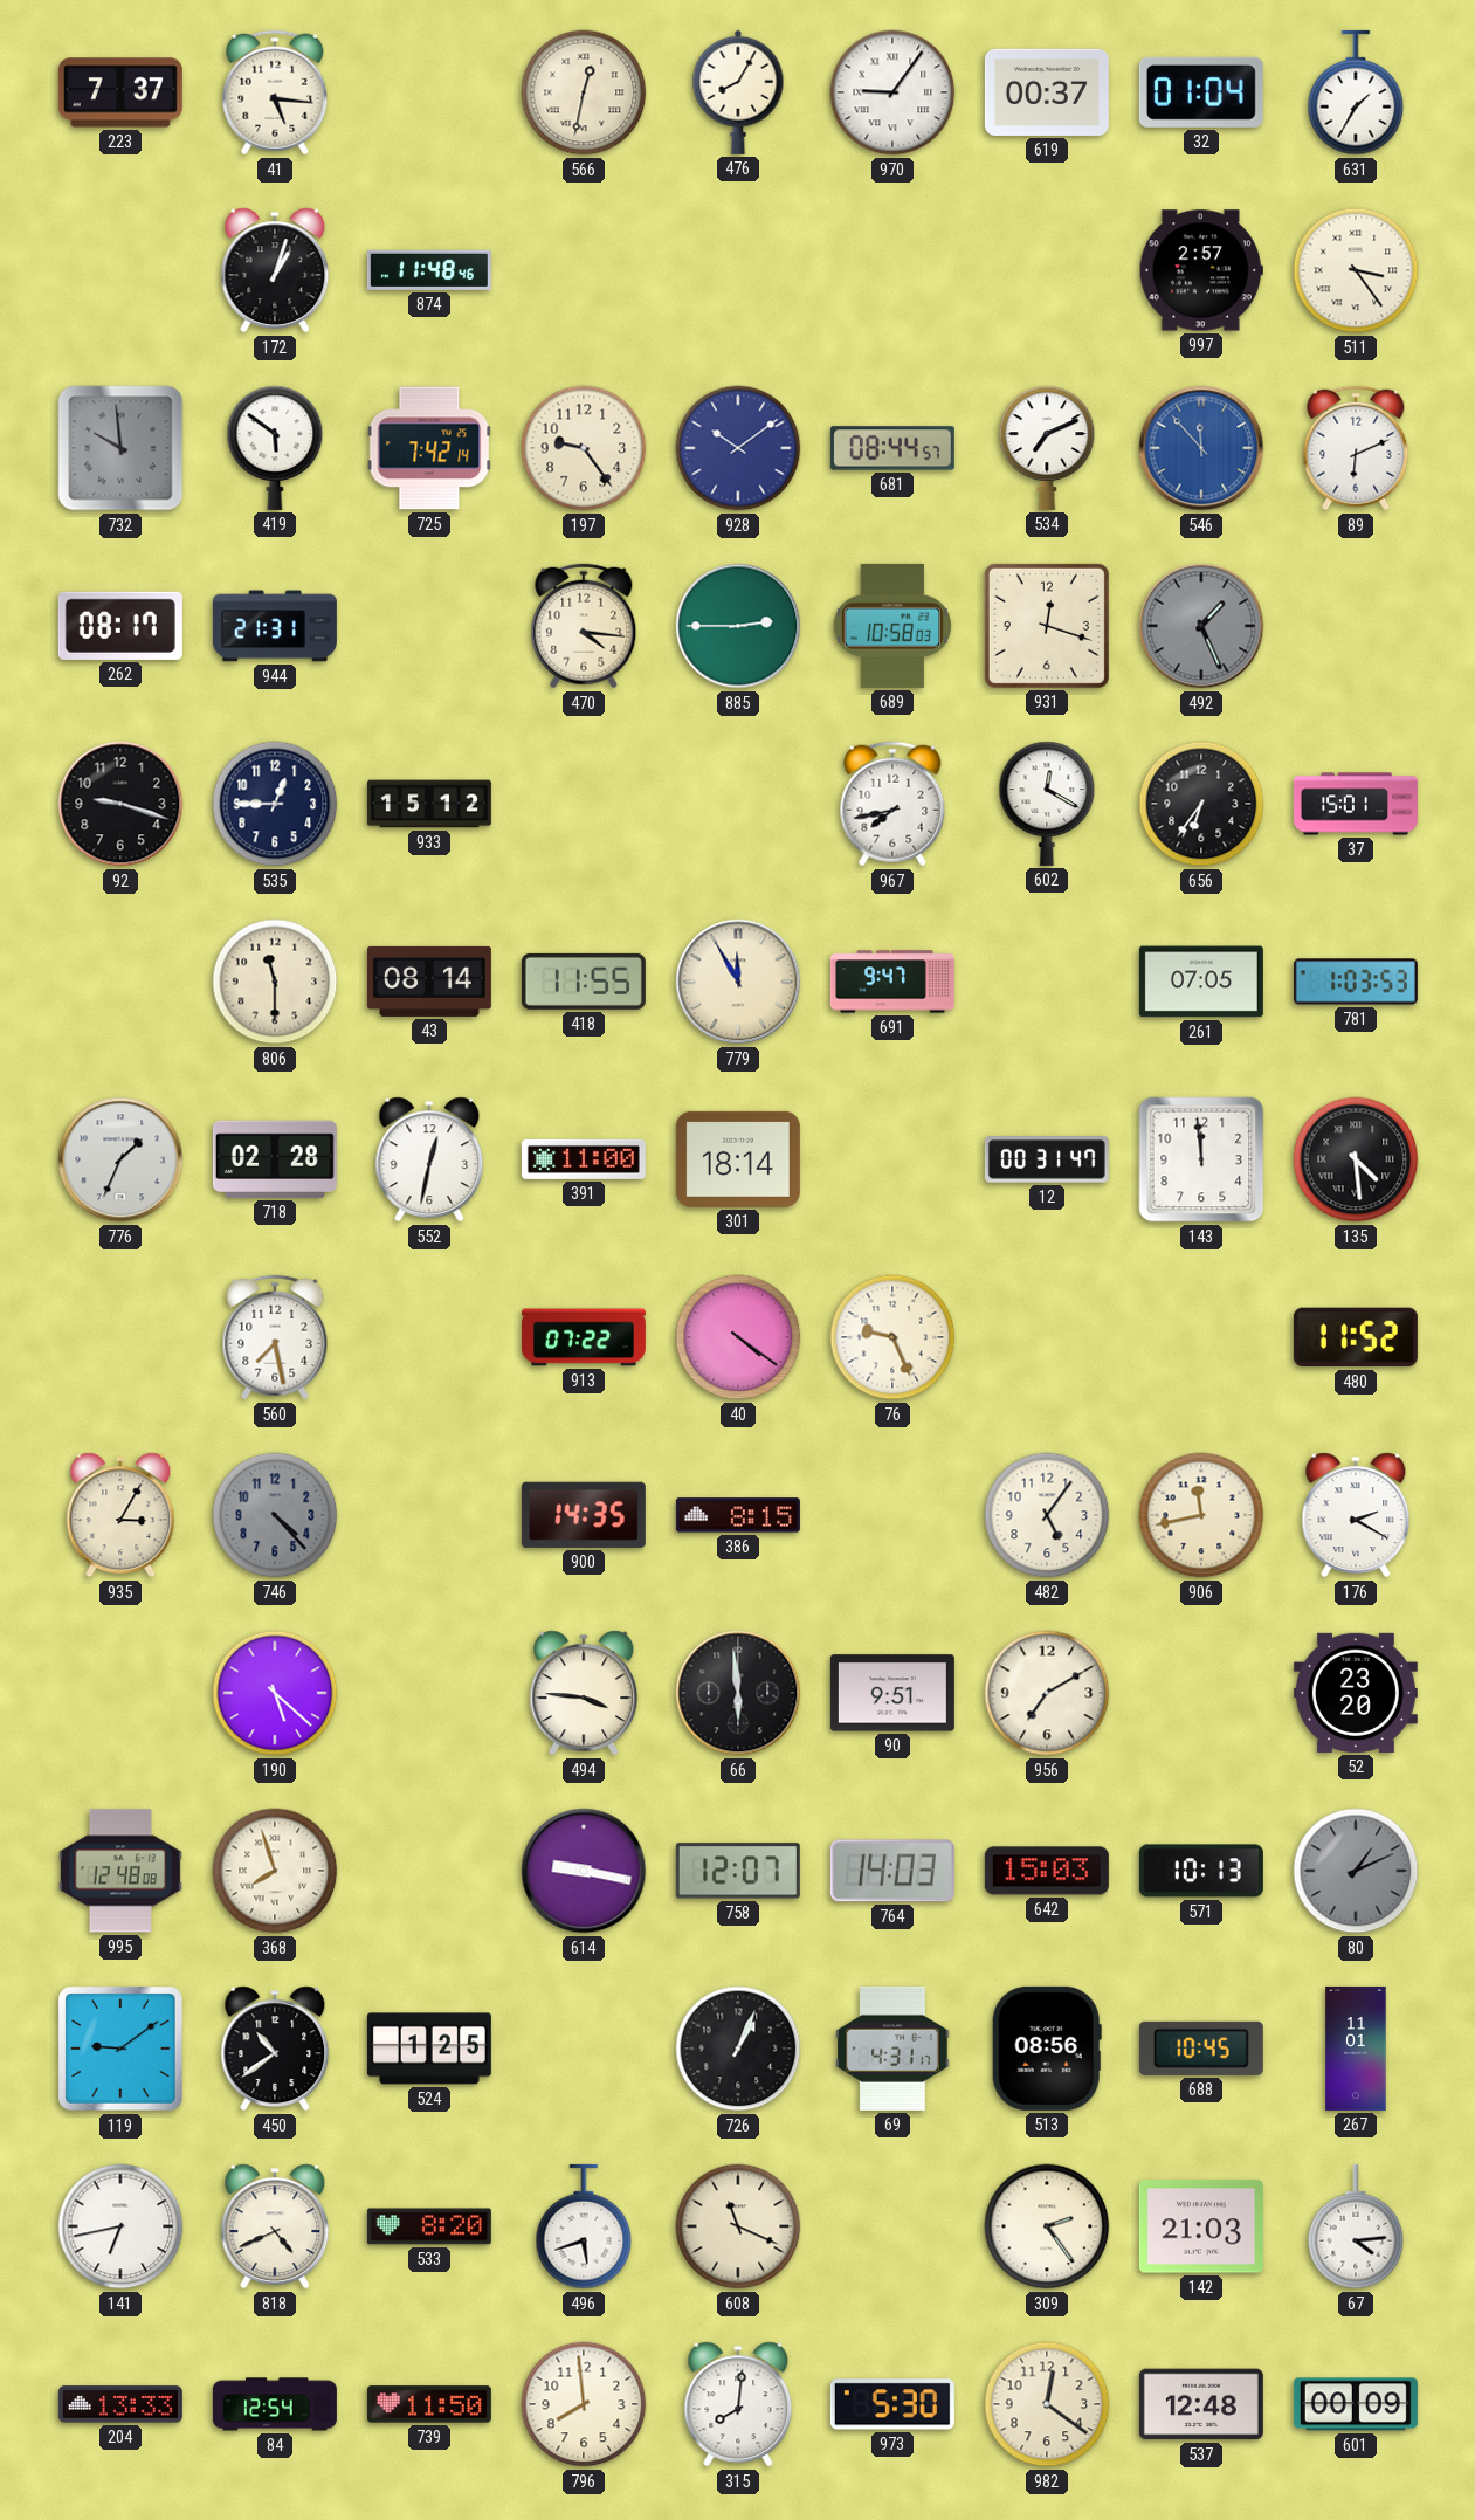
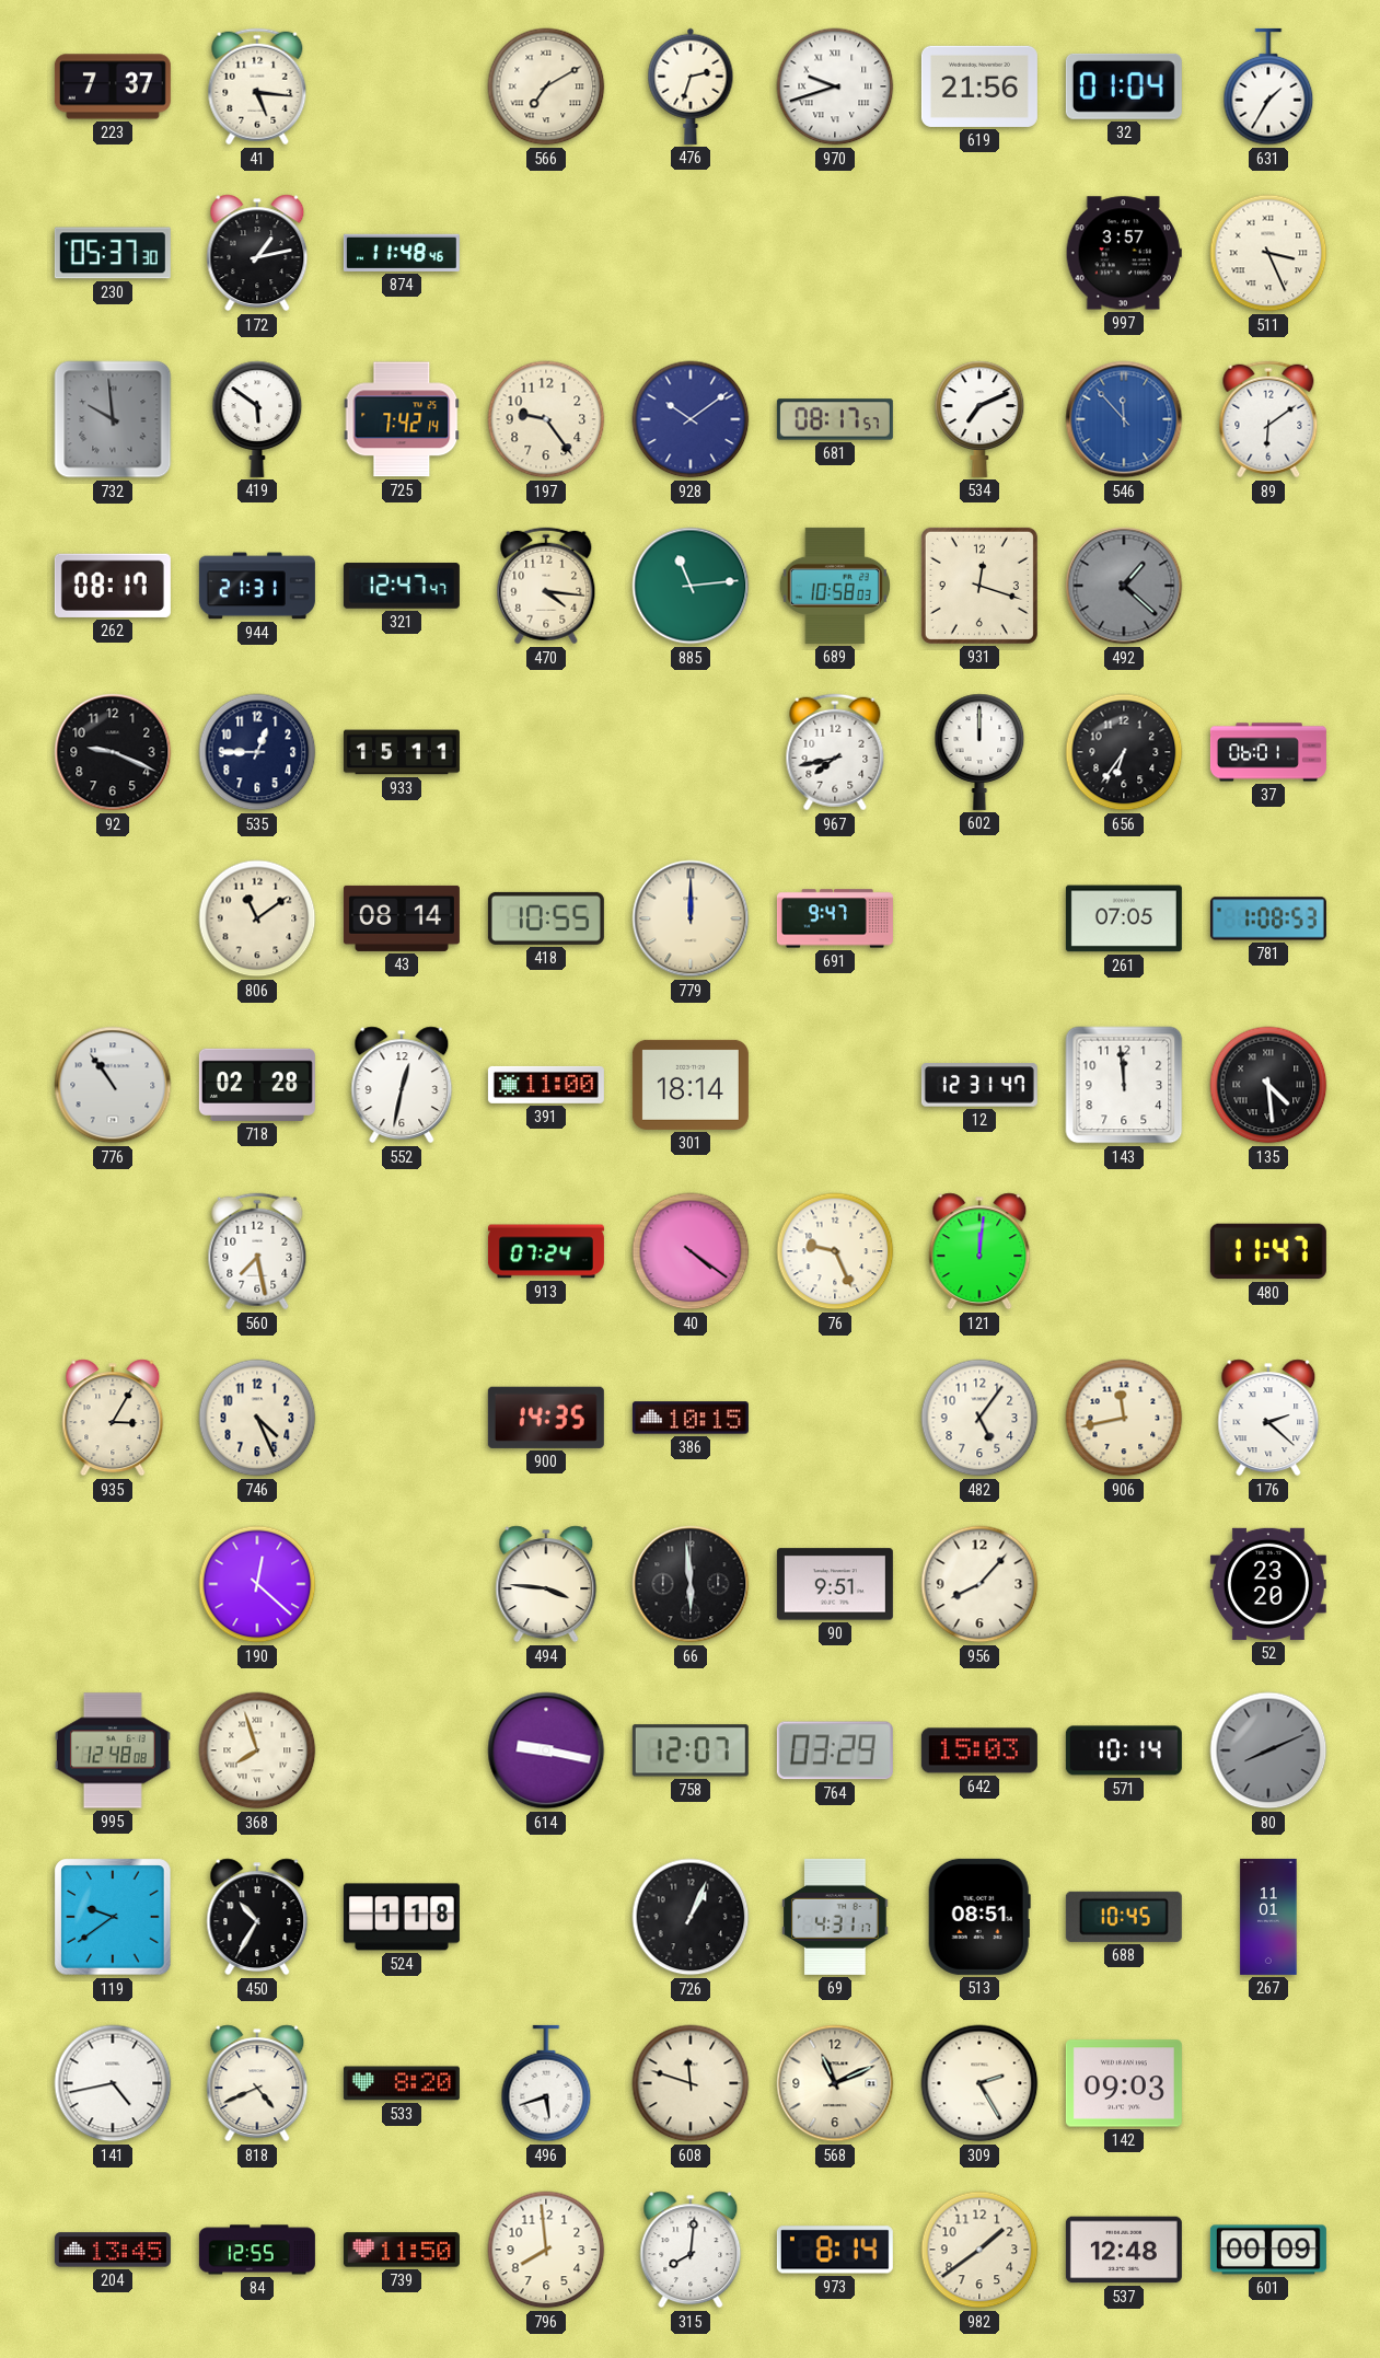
566: 12:32 -> 7:10 (546, 86)
476: 8:05 -> 2:33 (691, 86)
970: 9:06 -> 9:42 (835, 86)
619: 00:37 -> 21:56 (979, 86)
230: none -> 05:37 (113, 253)
172: 1:03 -> 1:13 (257, 253)
997: 2:57 -> 3:57 (1124, 253)
511: 3:24 -> 3:26 (1268, 253)
681: 08:44 -> 08:17 (835, 419)
89: 6:11 -> 6:09 (1268, 419)
321: none -> 12:47 (402, 586)
885: 2:45 -> 11:14 (691, 586)
492: 1:26 -> 1:22 (1124, 586)
92: 9:18 -> 9:19 (113, 752)
933: 15:12 -> 15:11 (402, 752)
602: 12:20 -> 12:00 (979, 752)
37: 15:01 -> 06:01 (1268, 752)
806: 11:30 -> 11:09 (257, 918)
418: 11:55 -> 10:55 (546, 918)
779: 11:55 -> 12:00 (691, 918)
781: 1:03 -> 1:08 (1268, 918)
776: 1:34 -> 10:54 (113, 1085)
12: 00:31 -> 12:31 (979, 1085)
913: 07:22 -> 07:24 (546, 1251)
121: none -> 12:01 (979, 1251)
480: 11:52 -> 11:47 (1268, 1251)
746: 4:23 -> 4:26 (257, 1418)
746 dial: grey -> cream (257, 1418)
386: 8:15 -> 10:15 (691, 1418)
176: 2:20 -> 2:22 (1268, 1418)
190: 5:22 -> 12:22 (257, 1584)
956: 7:10 -> 8:07 (979, 1584)
764: 14:03 -> 03:29 (835, 1750)
571: 10:13 -> 10:14 (1124, 1750)
80: 1:11 -> 8:11 (1268, 1750)
119: 9:09 -> 9:39 (113, 1917)
450: 10:39 -> 10:35 (257, 1917)
524: 1:25 -> 1:18 (402, 1917)
513: 08:56 -> 08:51 (979, 1917)
141: 6:43 -> 4:43 (113, 2083)
608: 11:19 -> 11:48 (691, 2083)
568: none -> 11:11 (835, 2083)
309: 2:24 -> 2:25 (979, 2083)
142: 21:03 -> 09:03 (1124, 2083)
67: 4:14 -> none (1356, 2226)
204: 13:33 -> 13:45 (113, 2250)
84: 12:54 -> 12:55 (257, 2250)
973: 5:30 -> 8:14 (835, 2250)
982: 12:21 -> 1:39 (979, 2250)
